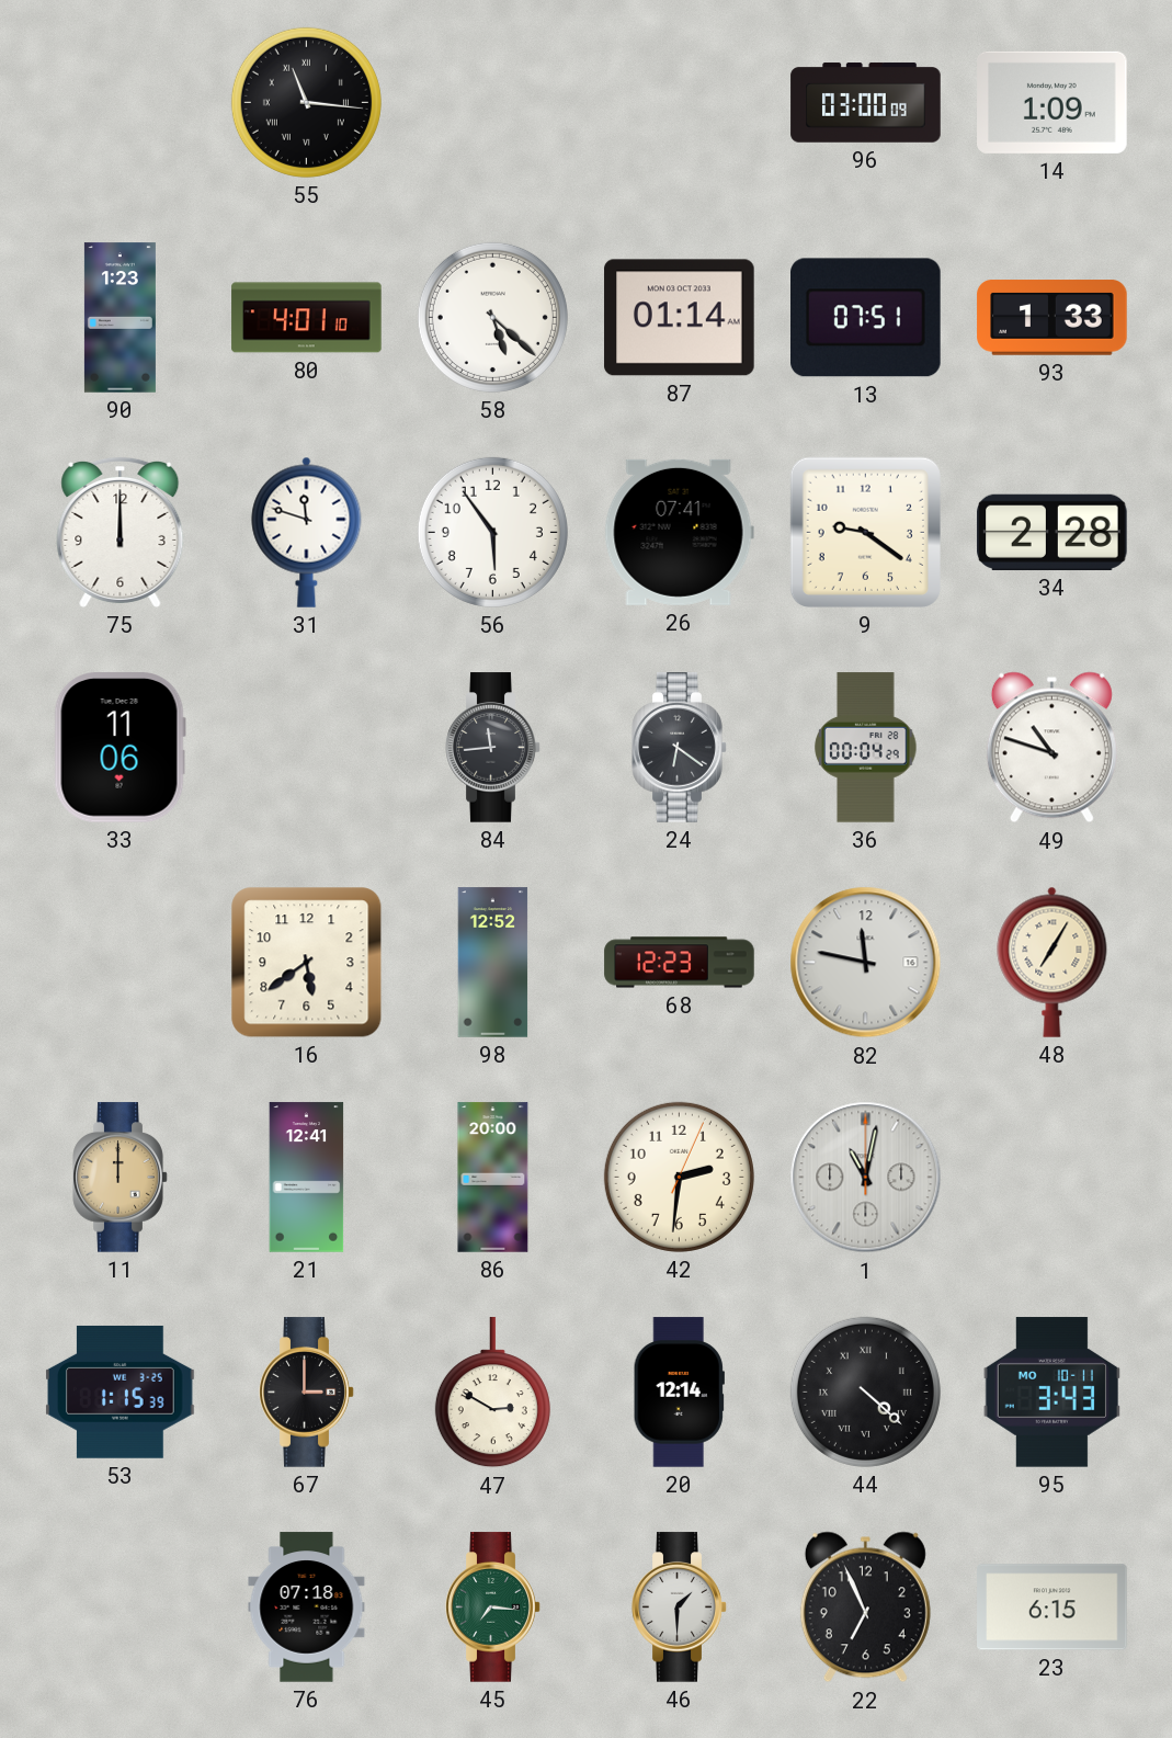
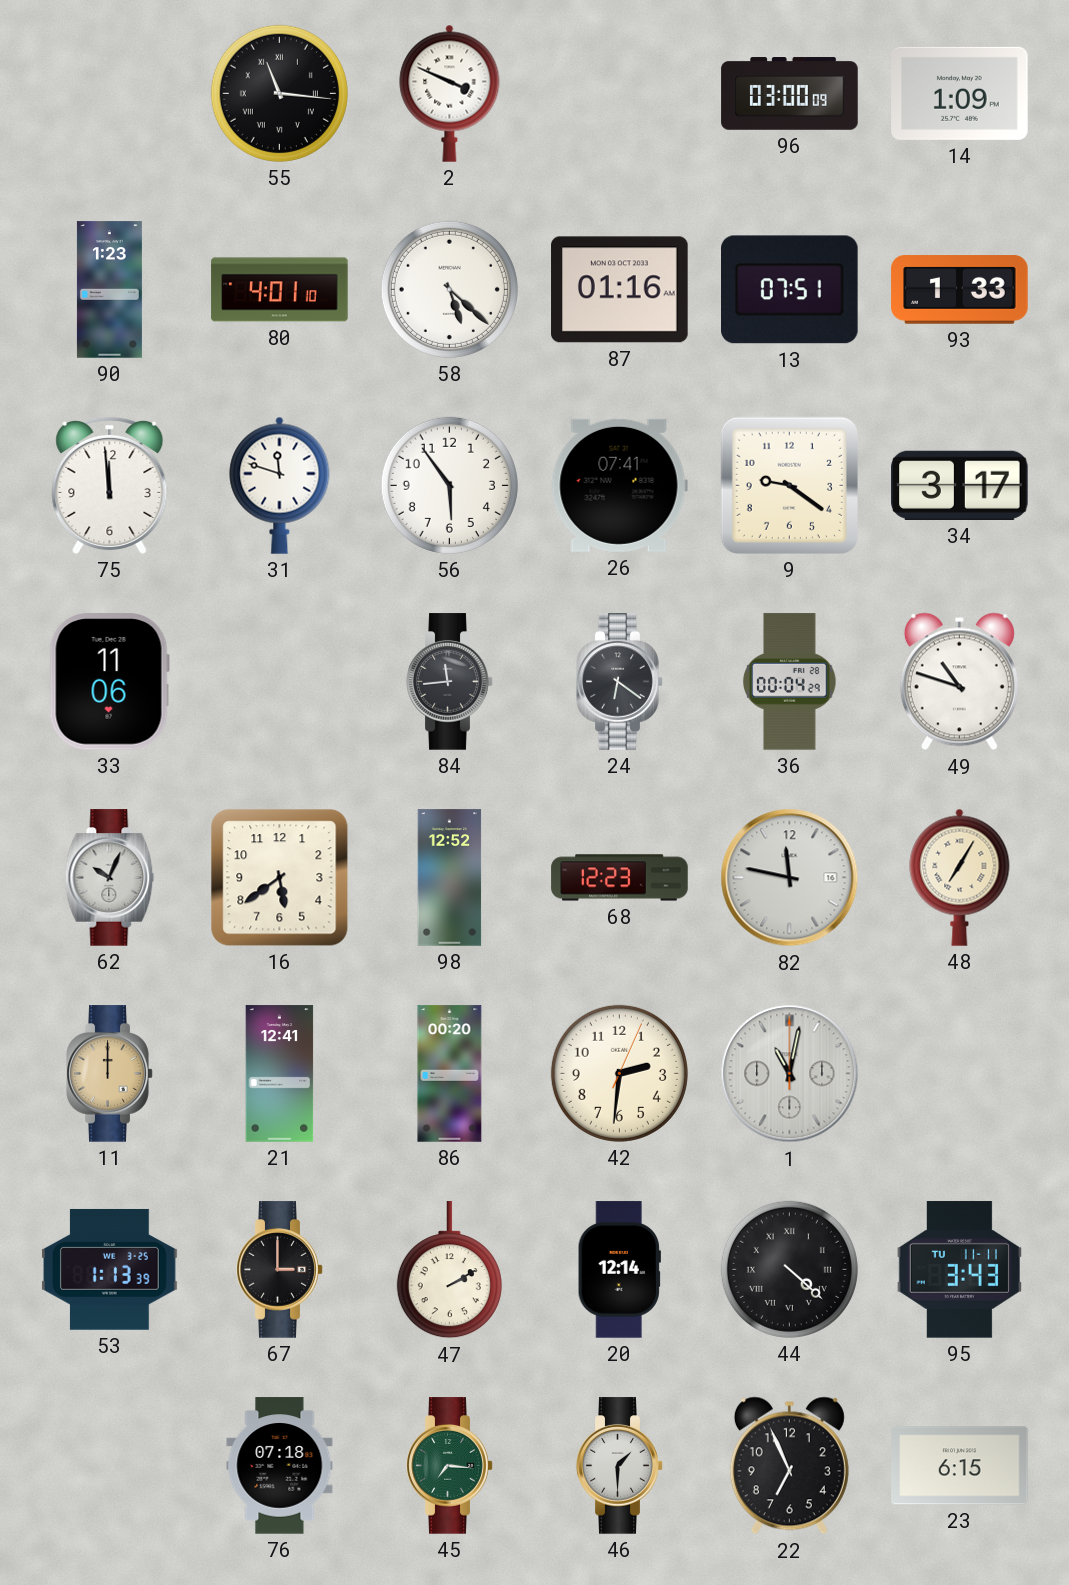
2: none -> 3:49 (450, 93)
87: 01:14 -> 01:16 (620, 290)
75: 12:00 -> 11:59 (110, 485)
34: 2:28 -> 3:17 (960, 485)
62: none -> 10:04 (110, 878)
86: 20:00 -> 00:20 (450, 1074)
53: 1:15 -> 1:13 (110, 1269)
47: 2:50 -> 2:10 (449, 1270)
95 date: MO 10-11 -> TU 11-11 (959, 1270)
